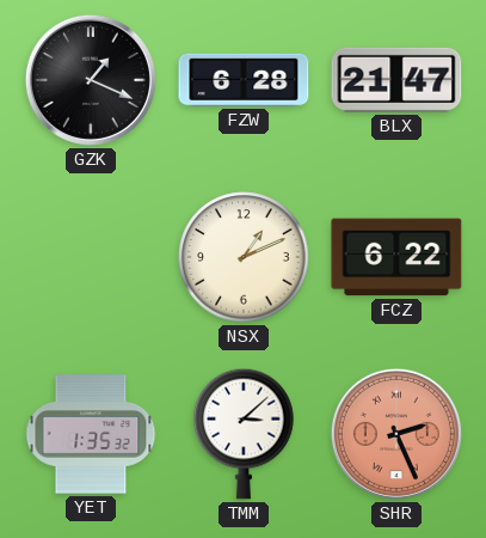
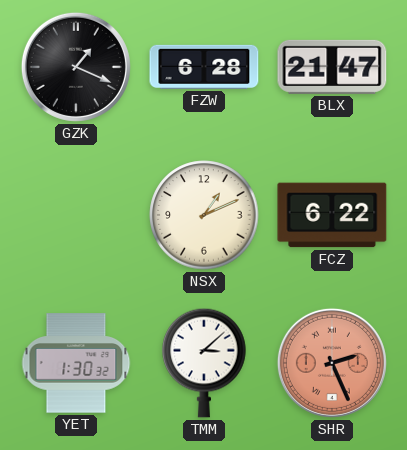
YET: 1:35 -> 1:30 (76, 363)
